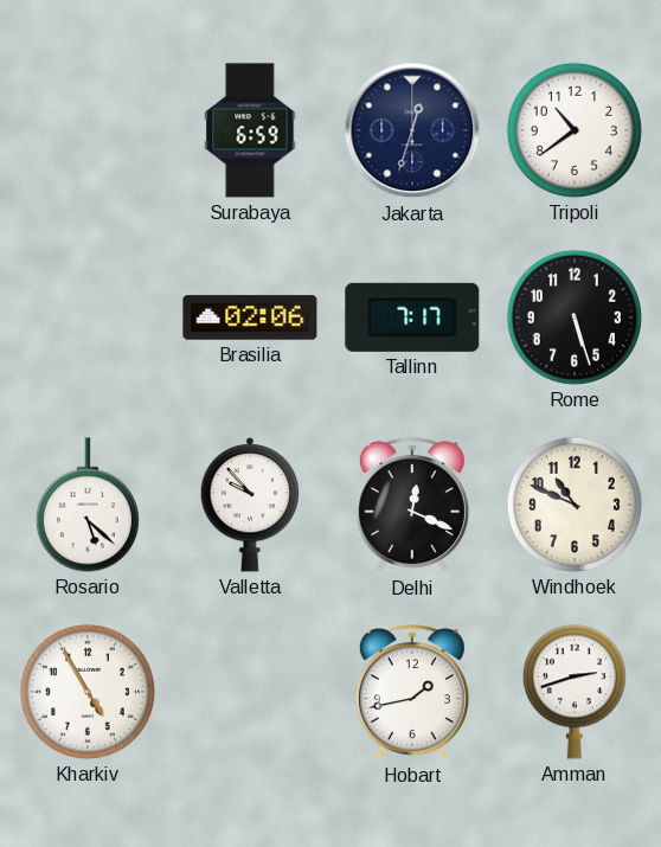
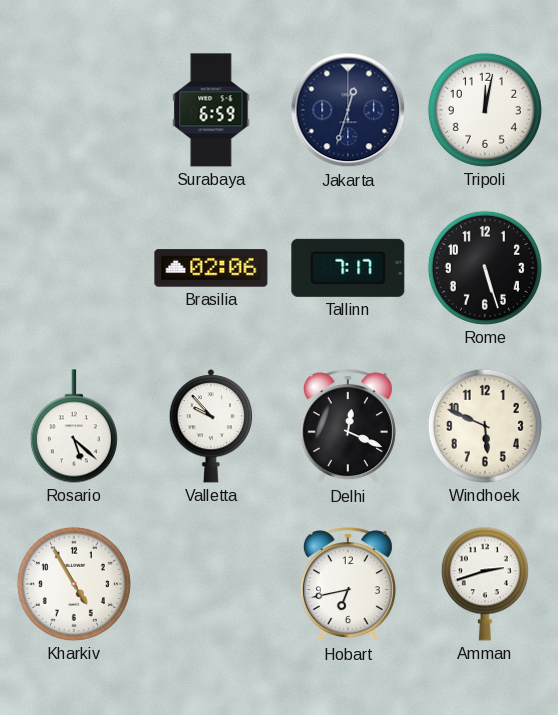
Tripoli: 10:39 -> 12:02 (485, 110)
Windhoek: 10:49 -> 5:49 (485, 426)
Hobart: 1:43 -> 6:43 (348, 585)
